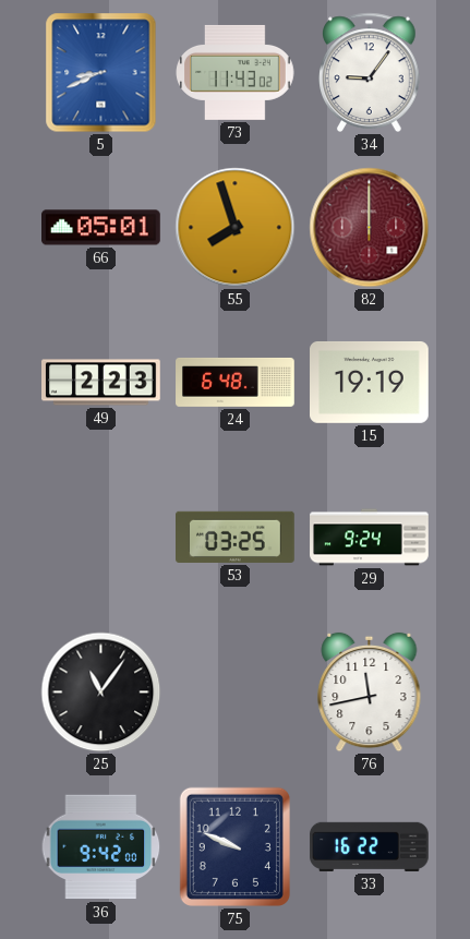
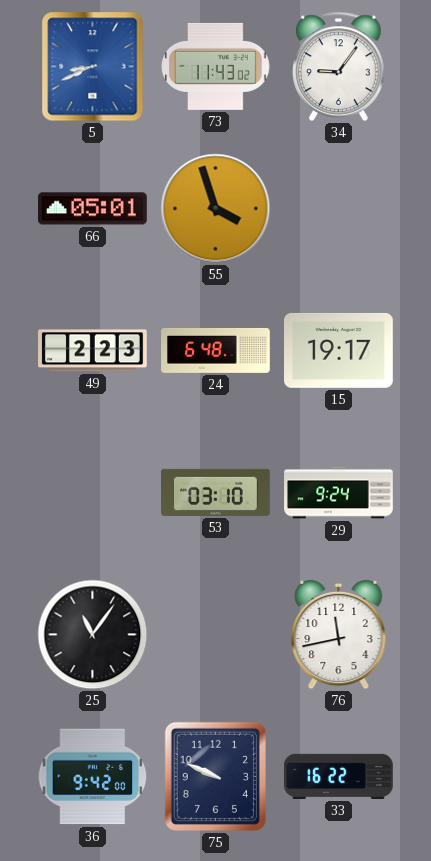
55: 7:57 -> 3:57 (216, 209)
82: 12:00 -> none (370, 228)
15: 19:19 -> 19:17 (339, 350)
53: 03:25 -> 03:10 (216, 492)
